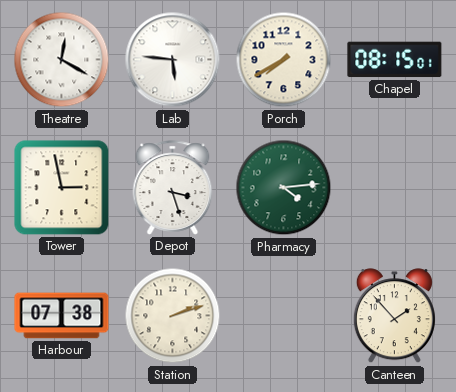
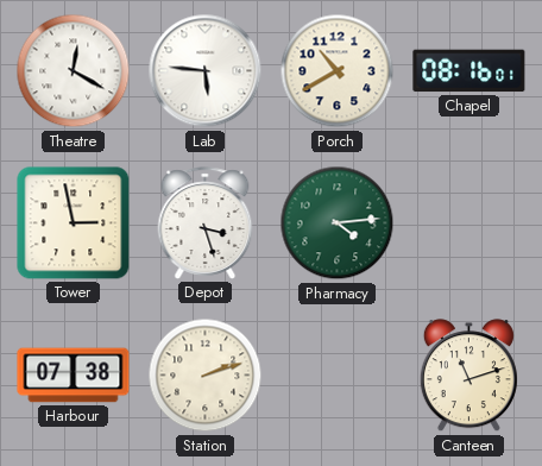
Porch: 7:40 -> 10:40 (338, 71)
Chapel: 08:15 -> 08:16 (469, 71)
Canteen: 1:53 -> 11:12 (468, 376)
